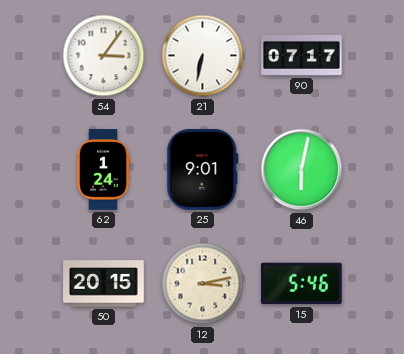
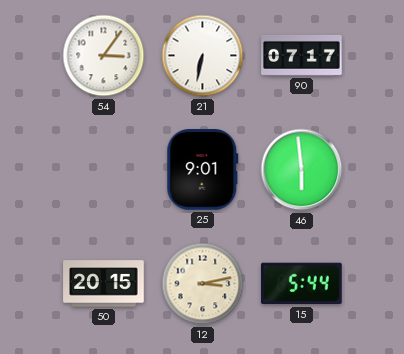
62: 1:24 -> none (103, 170)
46: 6:02 -> 5:59 (302, 170)
15: 5:46 -> 5:44 (302, 284)
